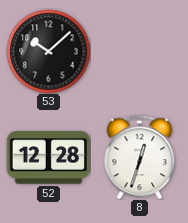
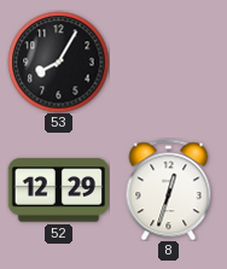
53: 10:08 -> 8:05 (58, 62)
52: 12:28 -> 12:29 (58, 191)
